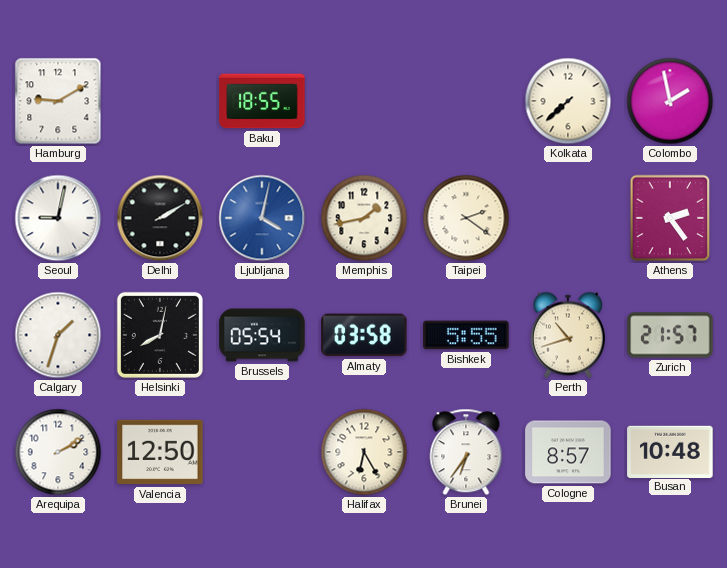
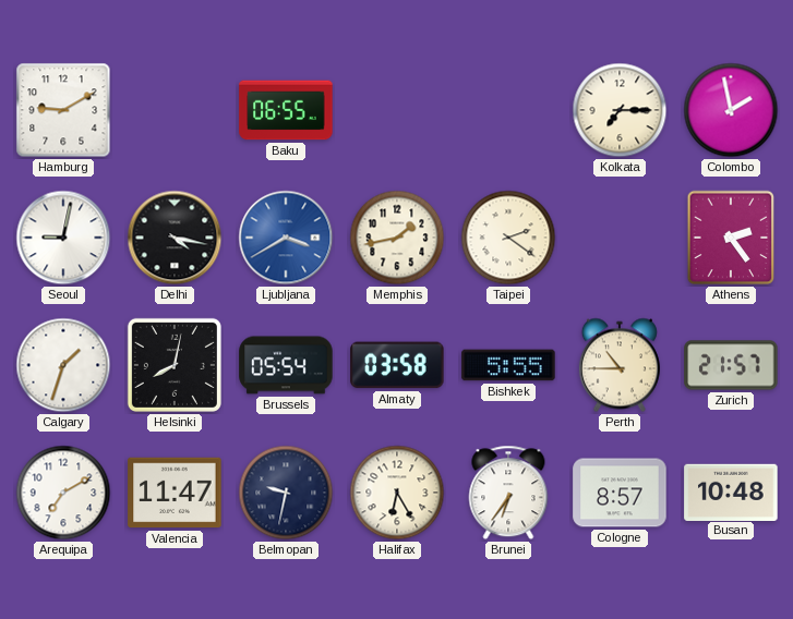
Baku: 18:55 -> 06:55 (286, 110)
Kolkata: 7:38 -> 7:15 (620, 110)
Delhi: 2:10 -> 4:17 (175, 238)
Ljubljana: 4:02 -> 3:40 (286, 238)
Perth: 10:42 -> 10:45 (620, 365)
Arequipa: 2:10 -> 7:10 (63, 493)
Valencia: 12:50 -> 11:47 (175, 493)
Belmopan: none -> 9:32 (286, 493)
